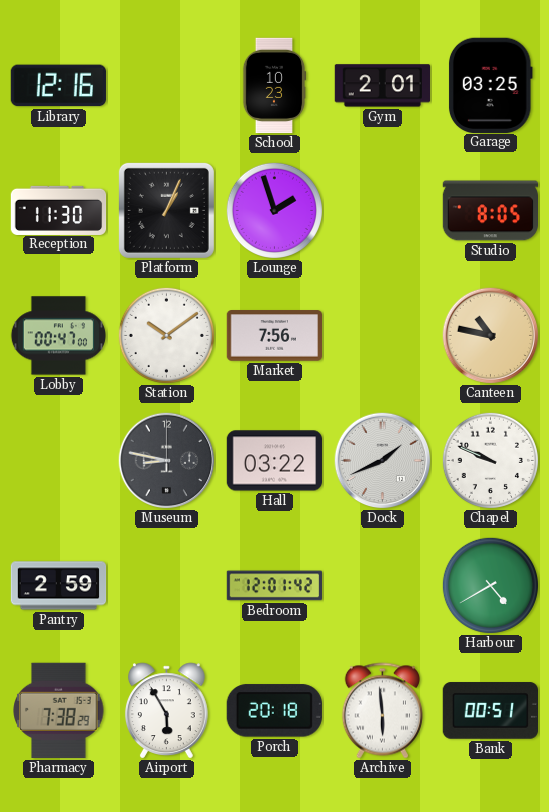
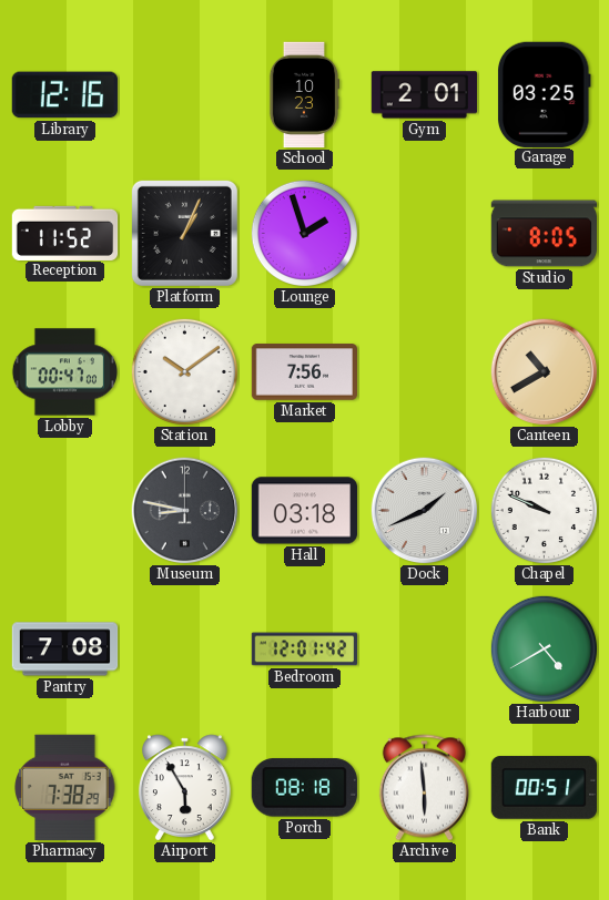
Reception: 11:30 -> 11:52 (65, 233)
Canteen: 10:47 -> 10:40 (545, 372)
Hall: 03:22 -> 03:18 (305, 511)
Pantry: 2:59 -> 7:08 (65, 650)
Porch: 20:18 -> 08:18 (304, 788)
